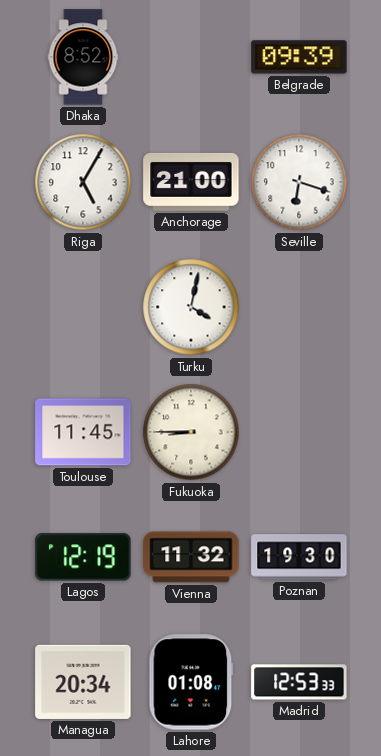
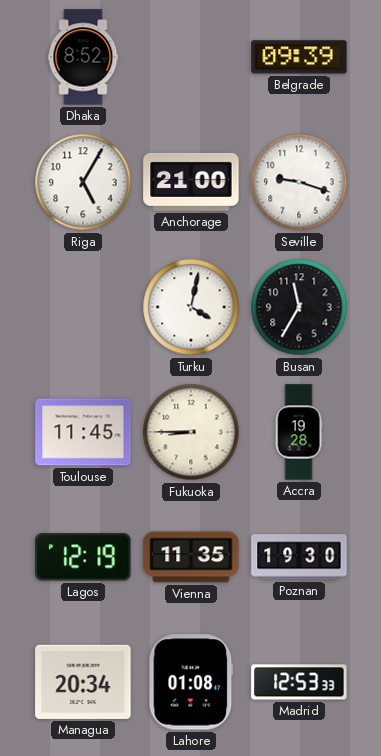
Seville: 6:18 -> 9:18 (299, 182)
Busan: none -> 11:35 (299, 307)
Accra: none -> 19:28 (299, 432)
Vienna: 11:32 -> 11:35 (191, 557)
